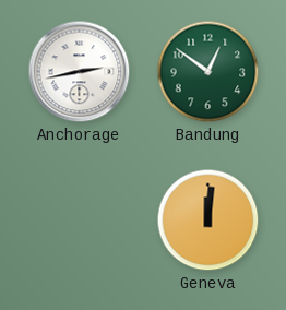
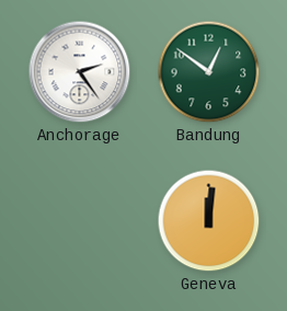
Anchorage: 2:43 -> 2:24 (80, 72)
